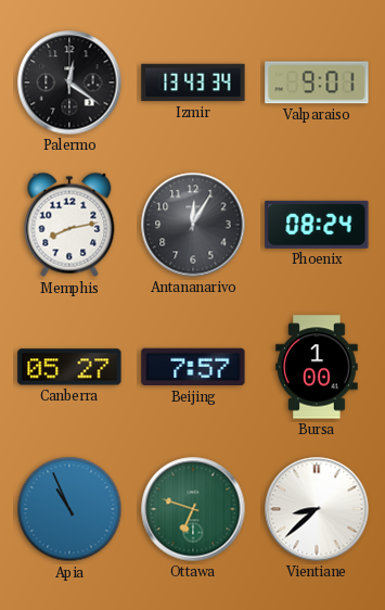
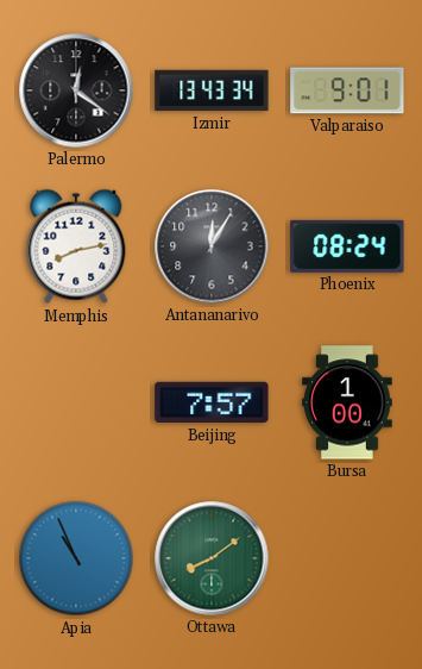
Canberra: 05:27 -> none (69, 367)
Ottawa: 6:48 -> 8:09 (212, 558)
Vientiane: 8:38 -> none (317, 509)
